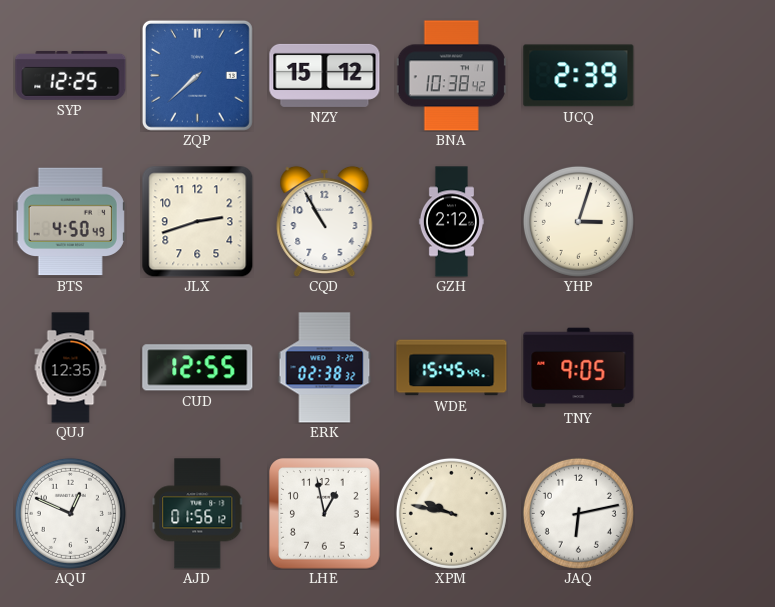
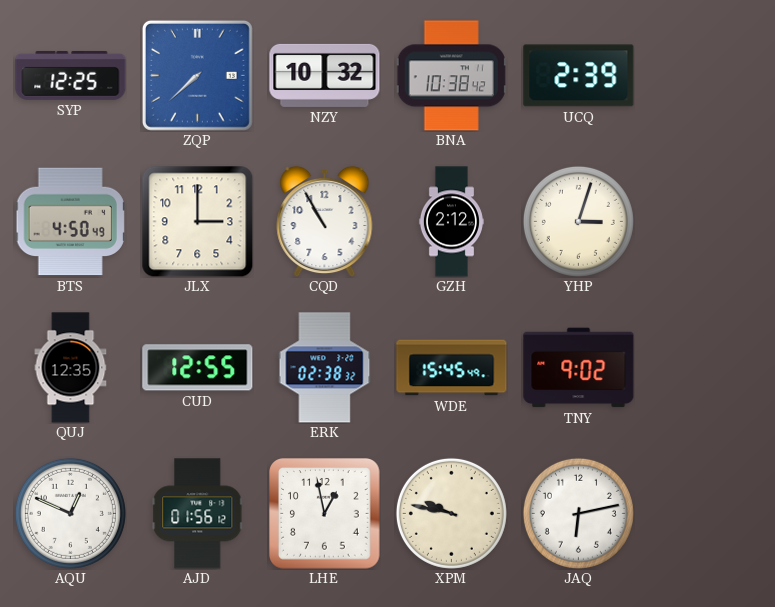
NZY: 15:12 -> 10:32 (325, 75)
JLX: 2:42 -> 3:00 (197, 221)
TNY: 9:05 -> 9:02 (579, 368)
